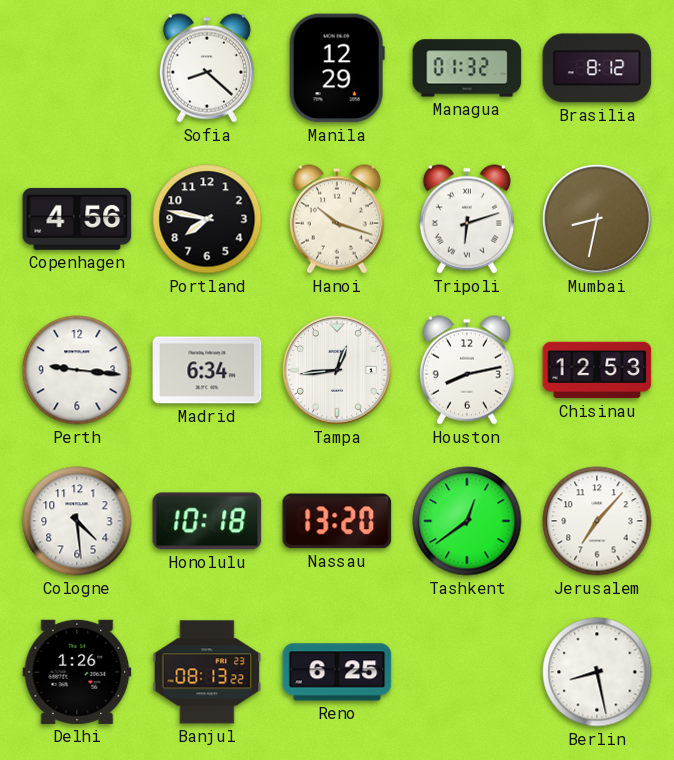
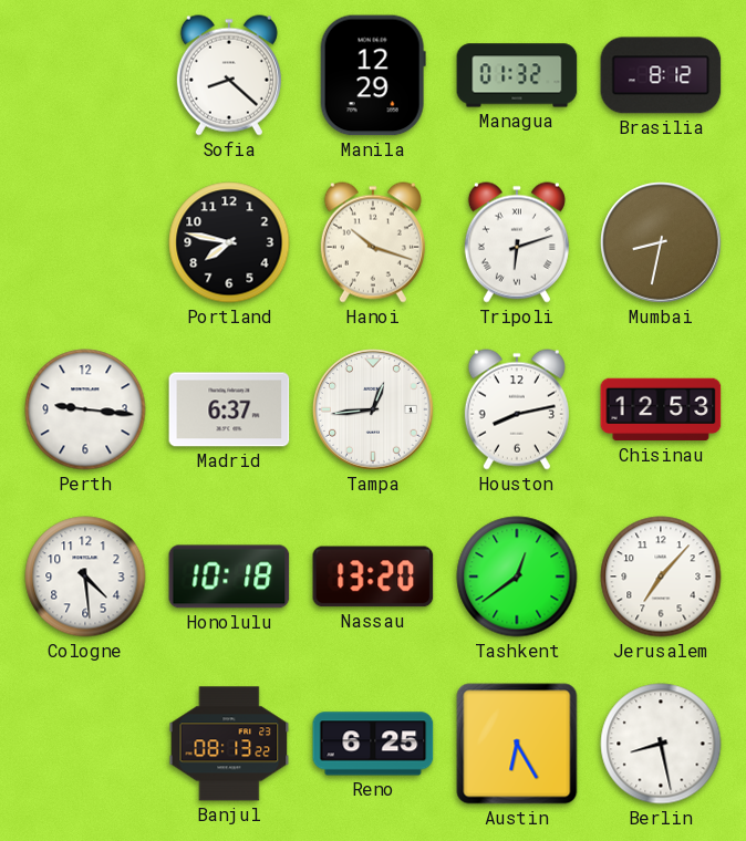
Copenhagen: 4:56 -> none (77, 219)
Madrid: 6:34 -> 6:37 (229, 409)
Delhi: 1:26 -> none (77, 672)
Austin: none -> 6:25 (517, 744)
